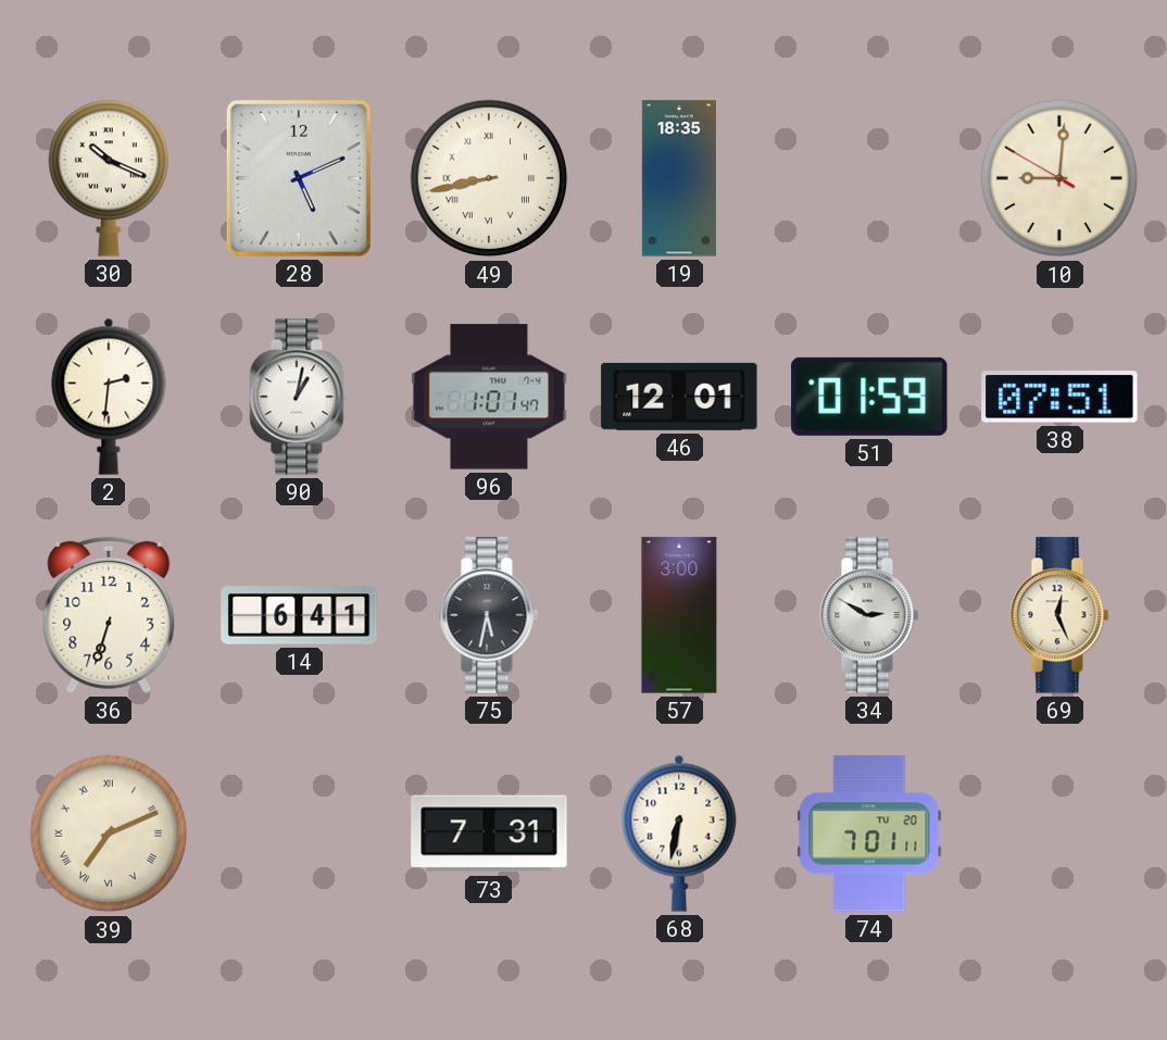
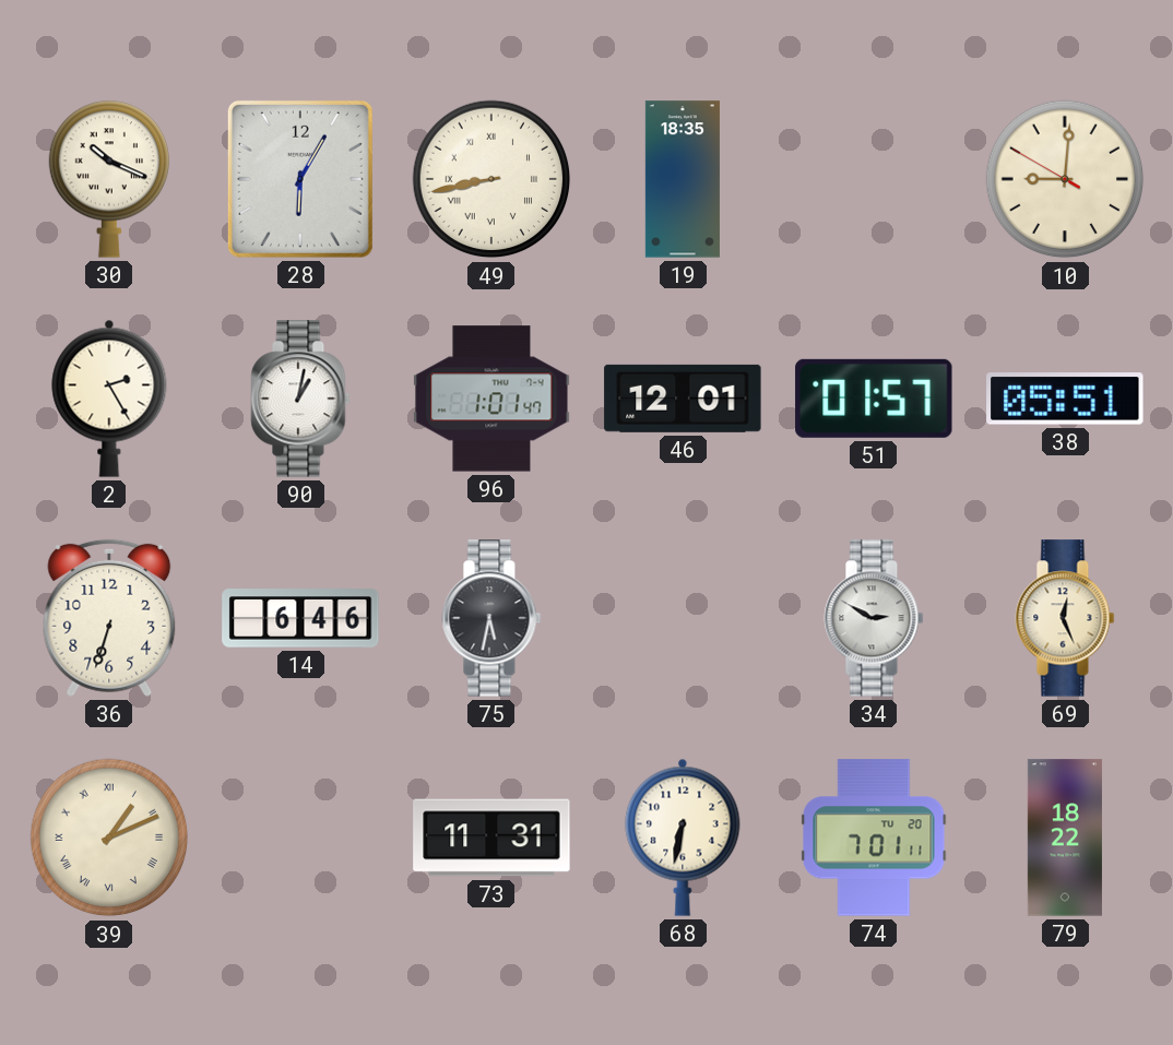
28: 5:11 -> 6:05 (300, 179)
2: 2:31 -> 2:25 (109, 399)
51: 01:59 -> 01:57 (874, 399)
38: 07:51 -> 05:51 (1065, 399)
14: 6:41 -> 6:46 (300, 618)
57: 3:00 -> none (679, 615)
39: 7:11 -> 1:11 (109, 838)
73: 7:31 -> 11:31 (491, 838)
79: none -> 18:22 (1065, 838)
